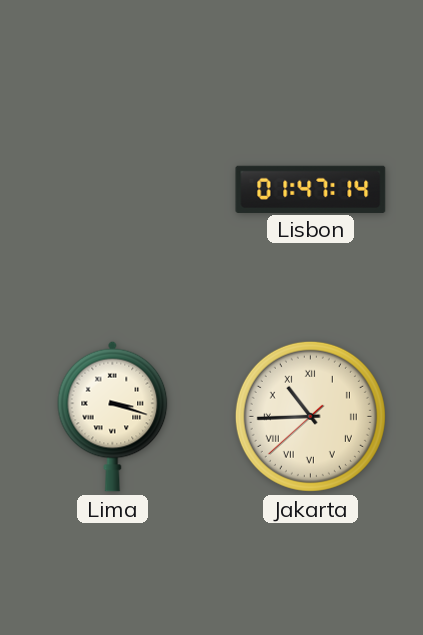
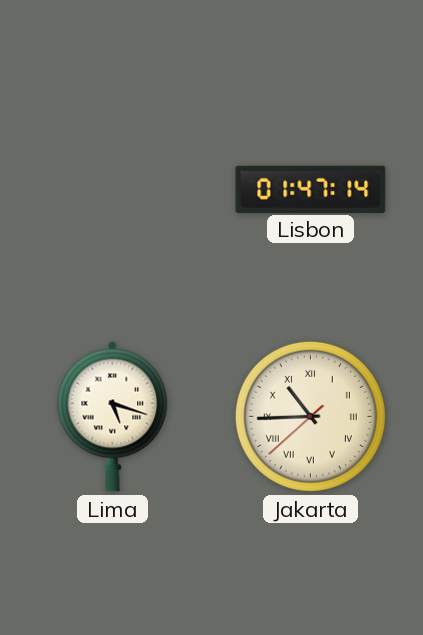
Lima: 3:18 -> 5:18 (113, 416)
